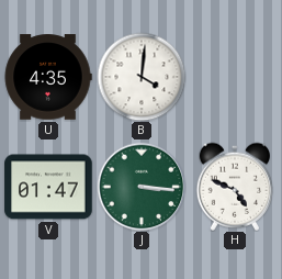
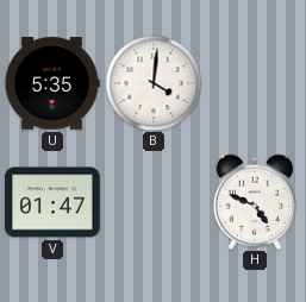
U: 4:35 -> 5:35 (52, 83)
J: 3:16 -> none (142, 187)
